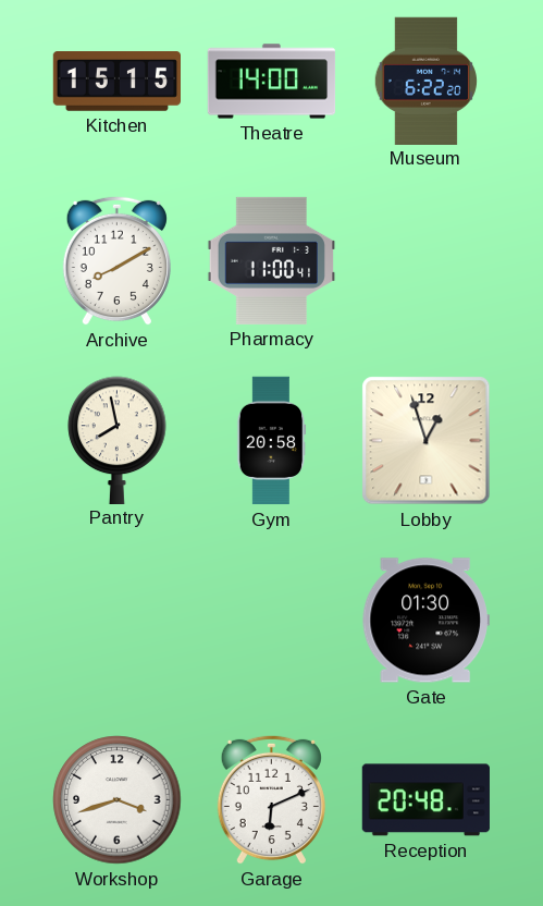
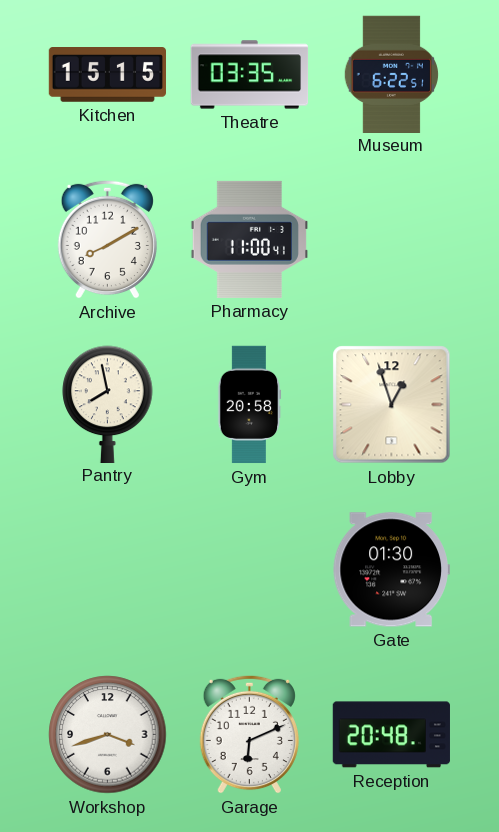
Theatre: 14:00 -> 03:35 (250, 75)
Museum: 6:22:20 -> 6:22:51 (391, 74)
